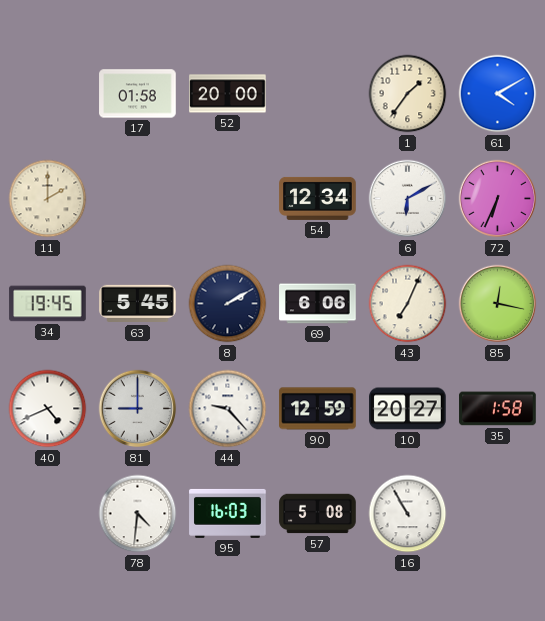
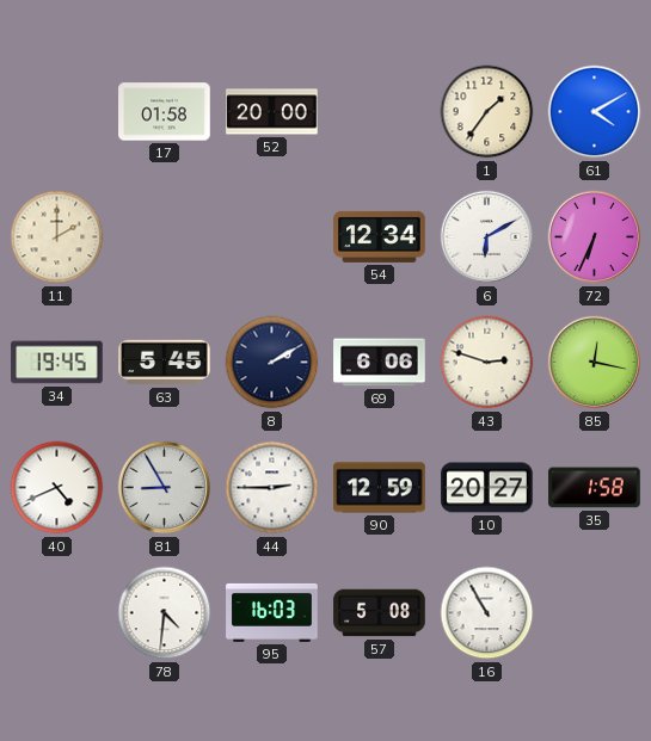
43: 7:04 -> 2:48 (487, 363)
81: 9:00 -> 8:55 (165, 488)
44: 9:23 -> 2:45 (272, 488)
